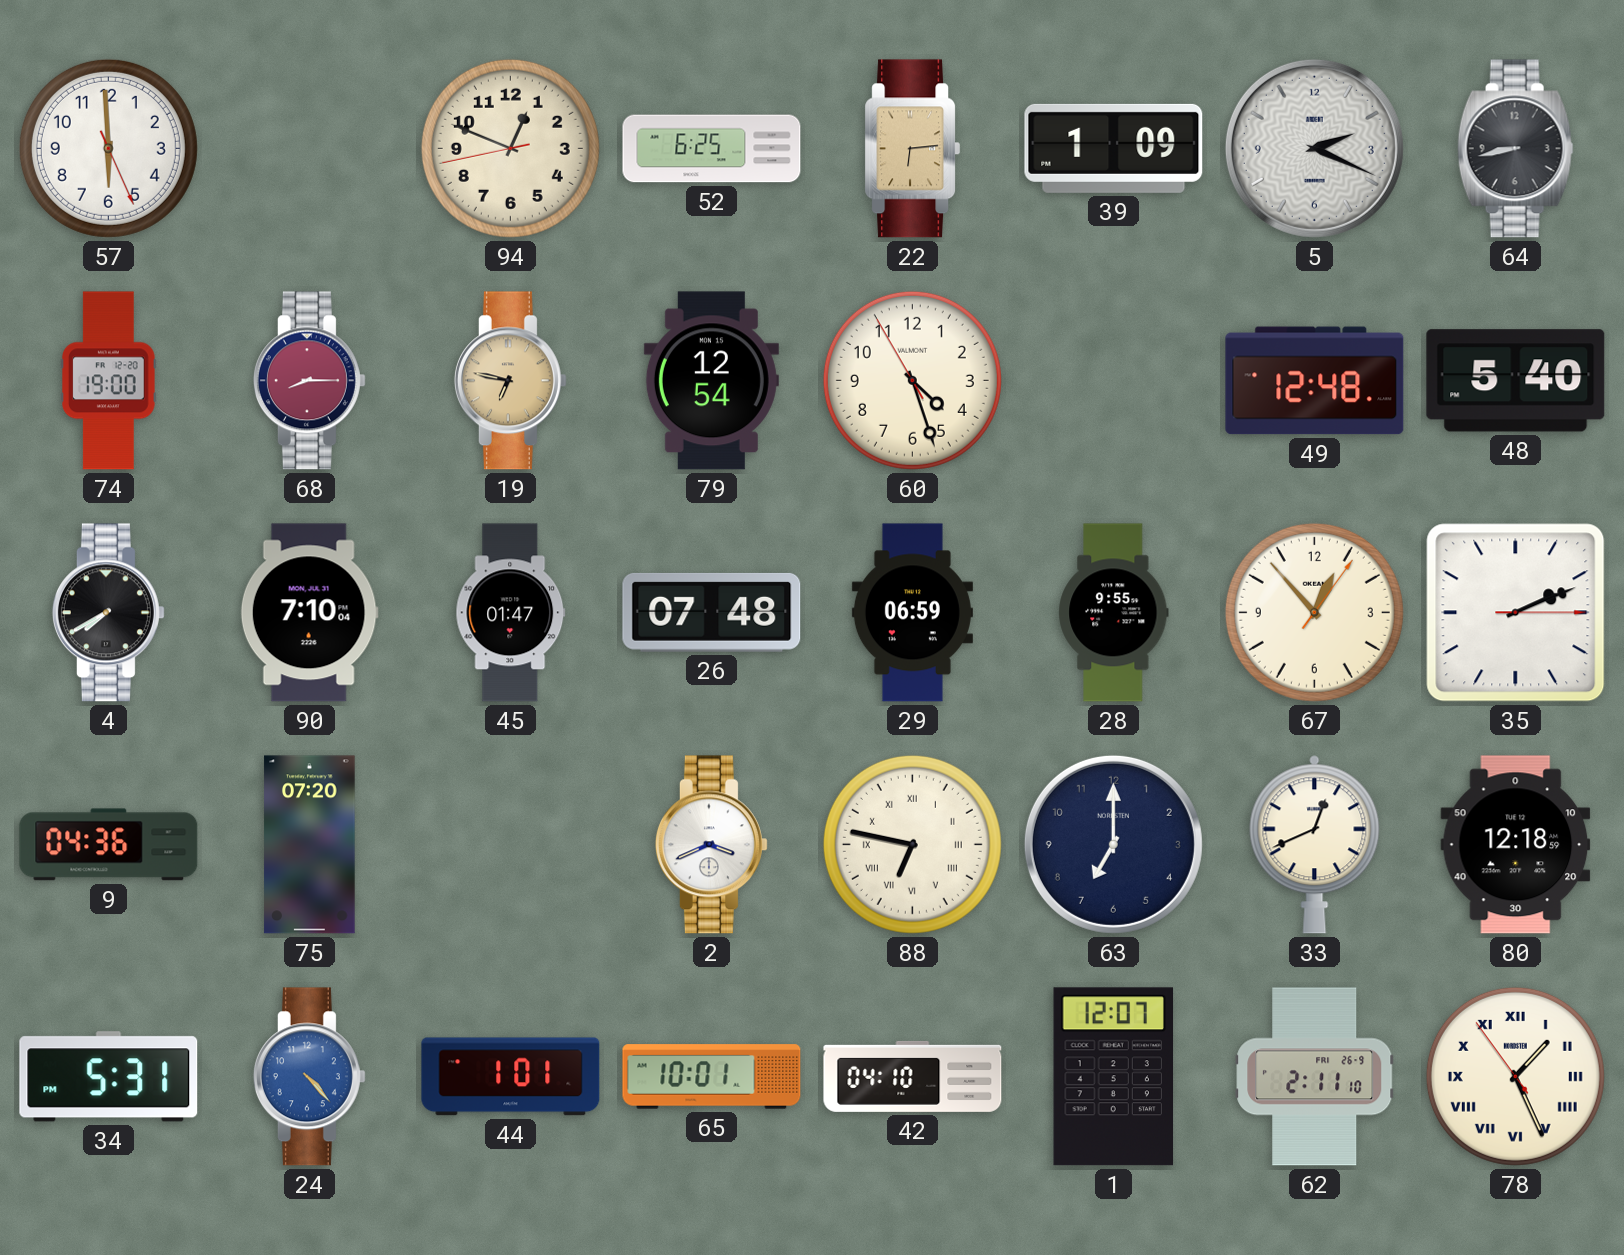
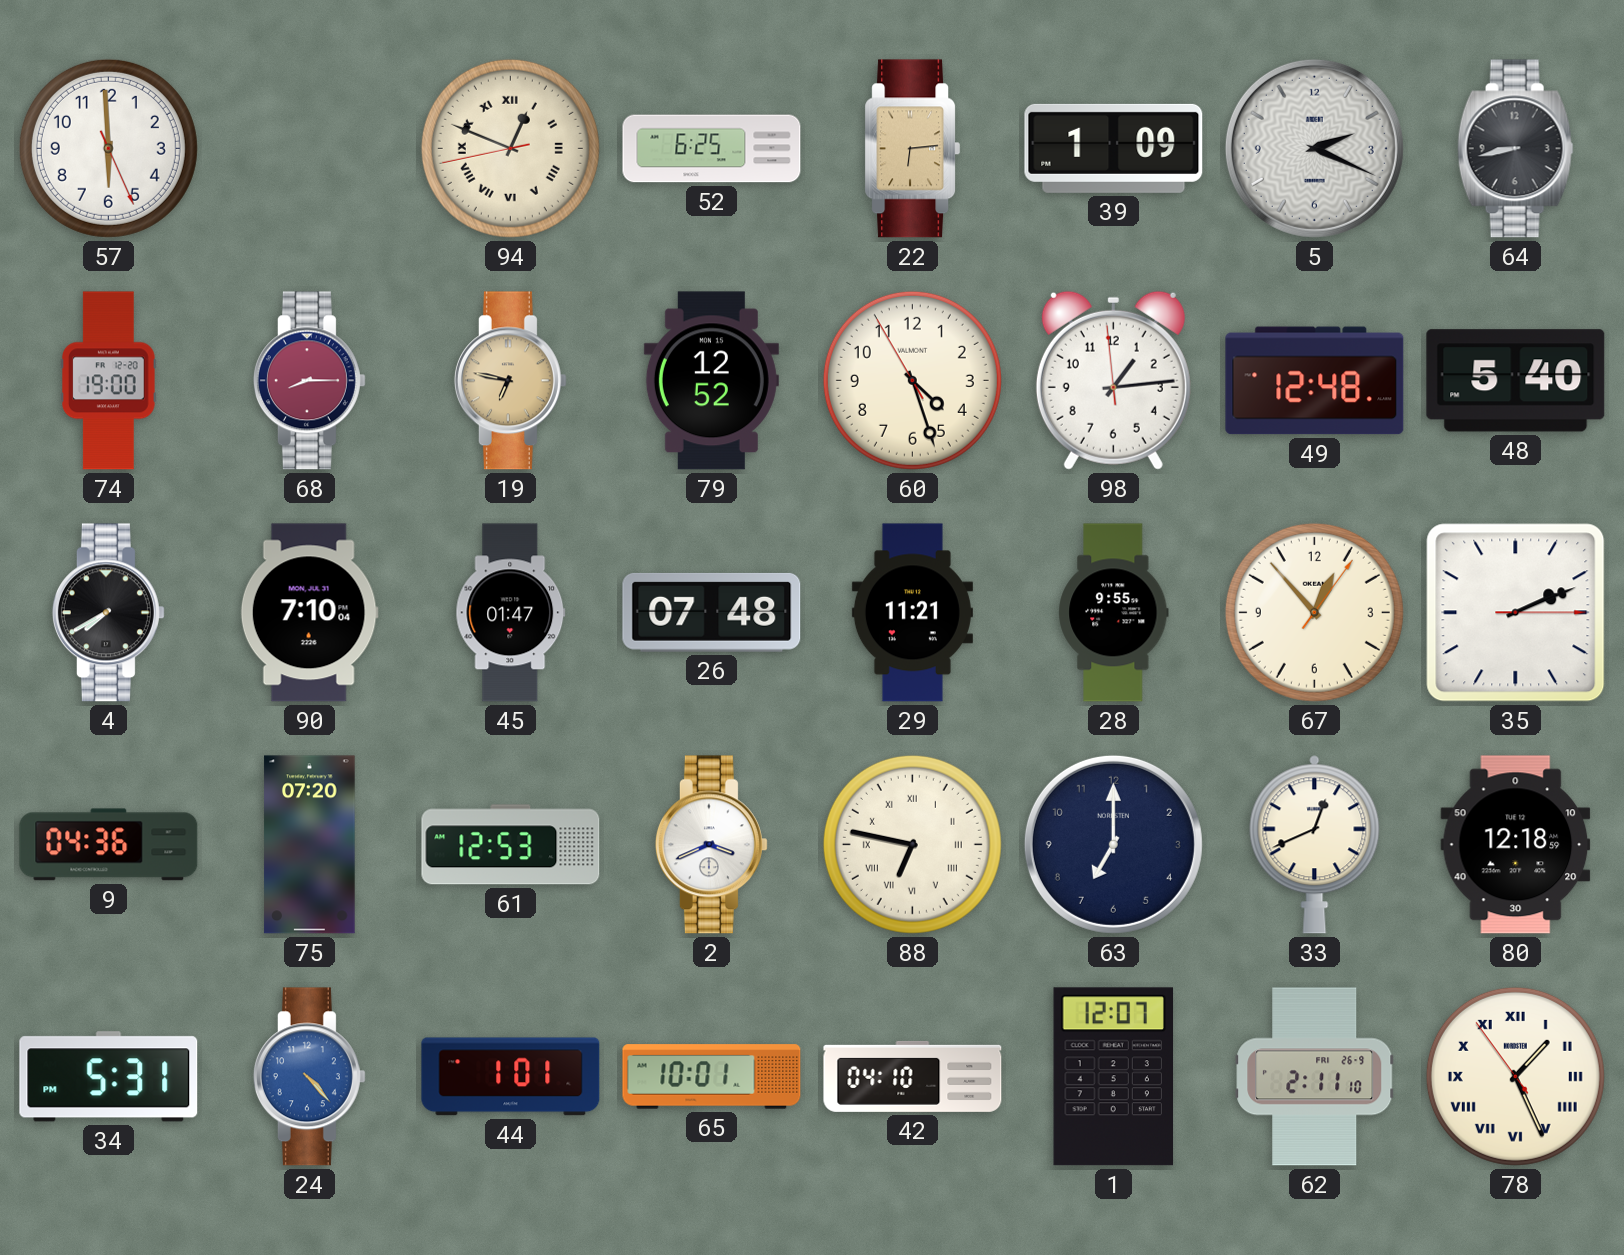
94 numerals: Arabic -> Roman (510, 148)
79: 12:54 -> 12:52 (711, 381)
98: none -> 1:13 (1113, 380)
29: 06:59 -> 11:21 (912, 613)
61: none -> 12:53 (511, 845)
